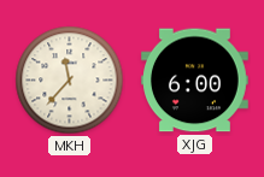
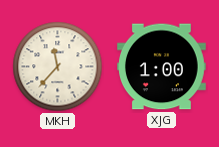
XJG: 6:00 -> 1:00 (162, 67)
